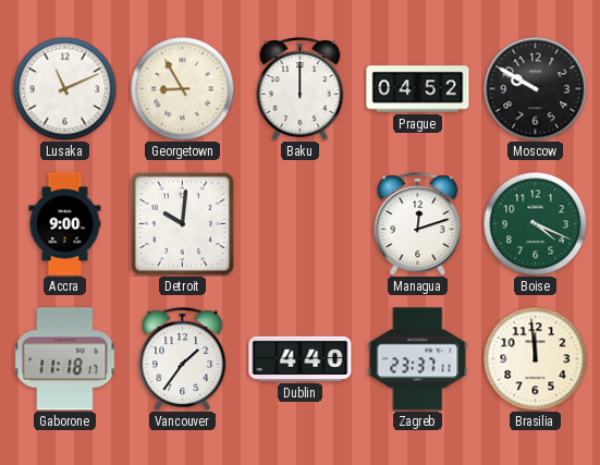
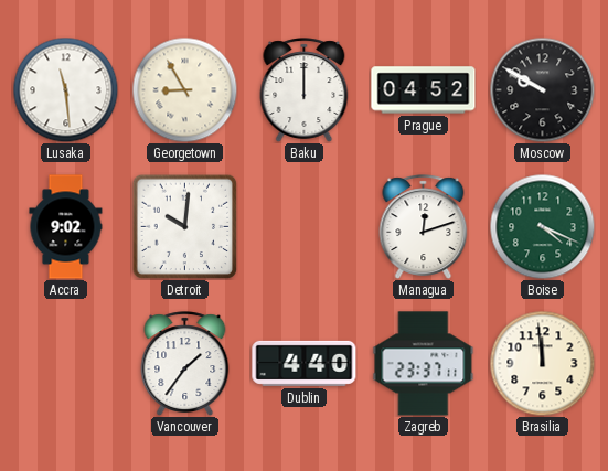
Lusaka: 11:11 -> 11:29 (65, 89)
Accra: 9:00 -> 9:02 (66, 227)
Gaborone: 11:18 -> none (65, 359)
